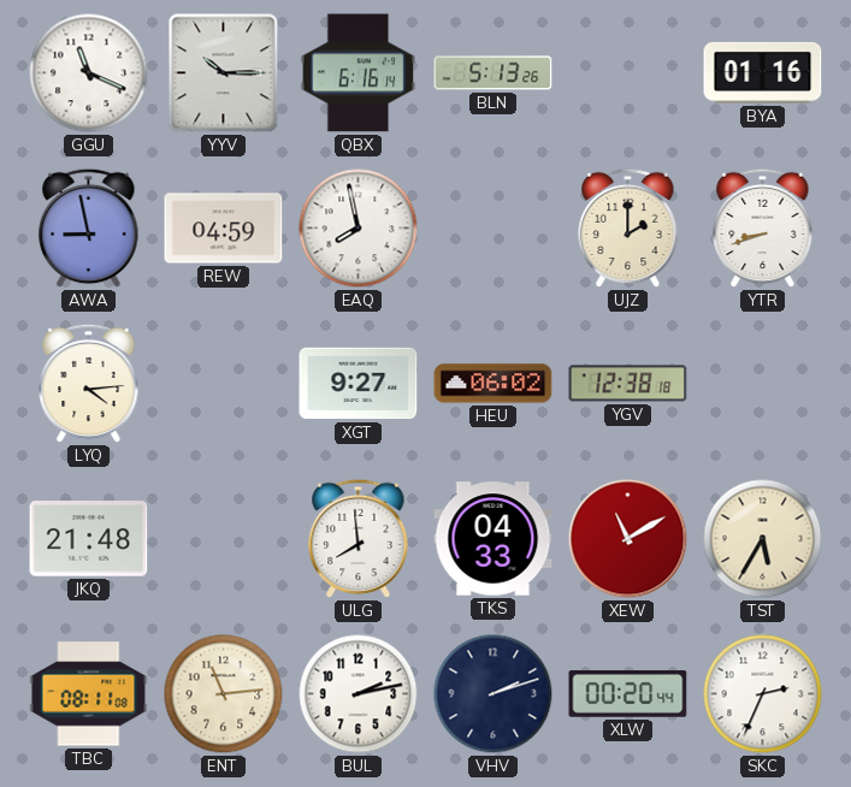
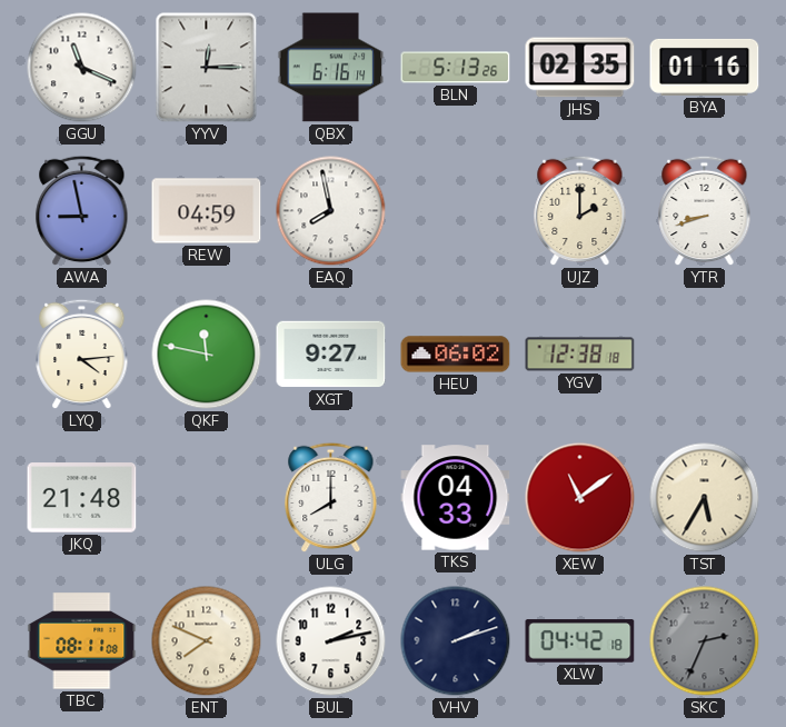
YYV: 10:15 -> 12:15 (207, 68)
JHS: none -> 02:35 (580, 68)
QKF: none -> 11:47 (207, 355)
ULG: 7:59 -> 8:00 (331, 498)
XEW: 11:10 -> 11:09 (580, 498)
ENT: 11:14 -> 7:49 (207, 641)
XLW: 00:20 -> 04:42 (580, 641)
SKC dial: white -> grey (705, 641)
